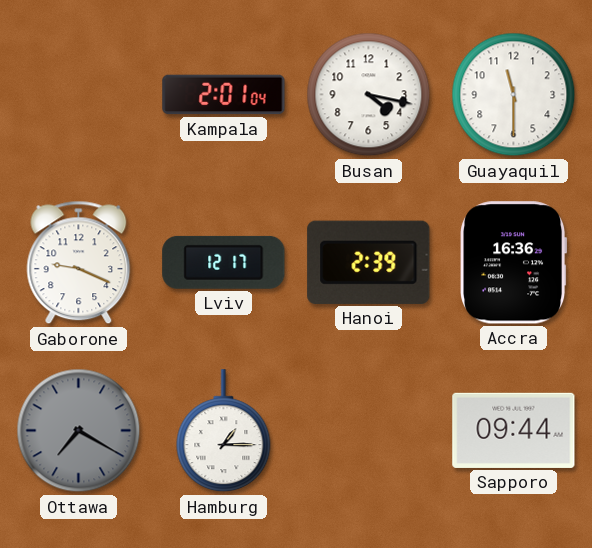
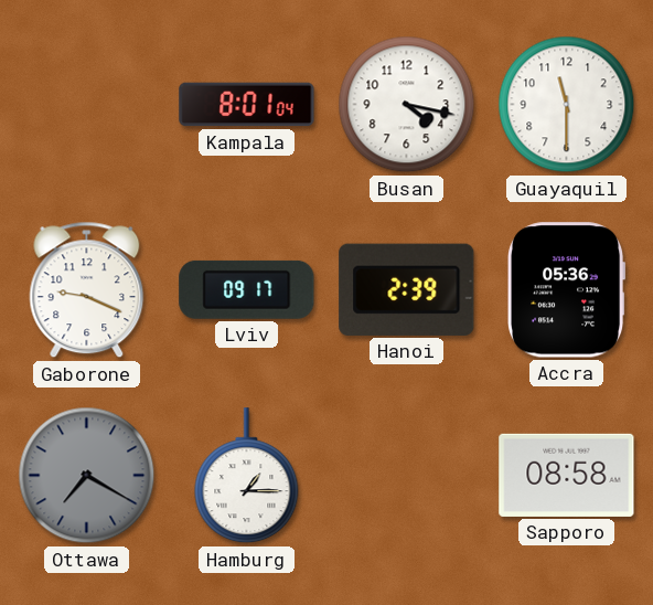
Kampala: 2:01 -> 8:01 (247, 105)
Lviv: 12:17 -> 09:17 (247, 289)
Accra: 16:36 -> 05:36 (567, 290)
Sapporo: 09:44 -> 08:58 (567, 475)
